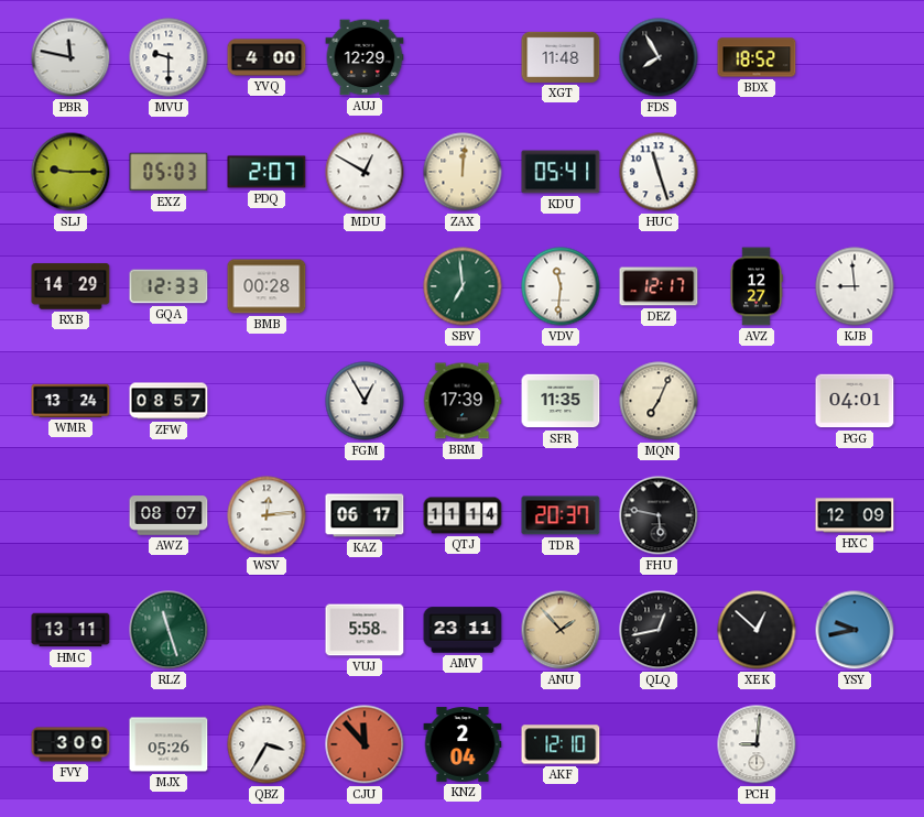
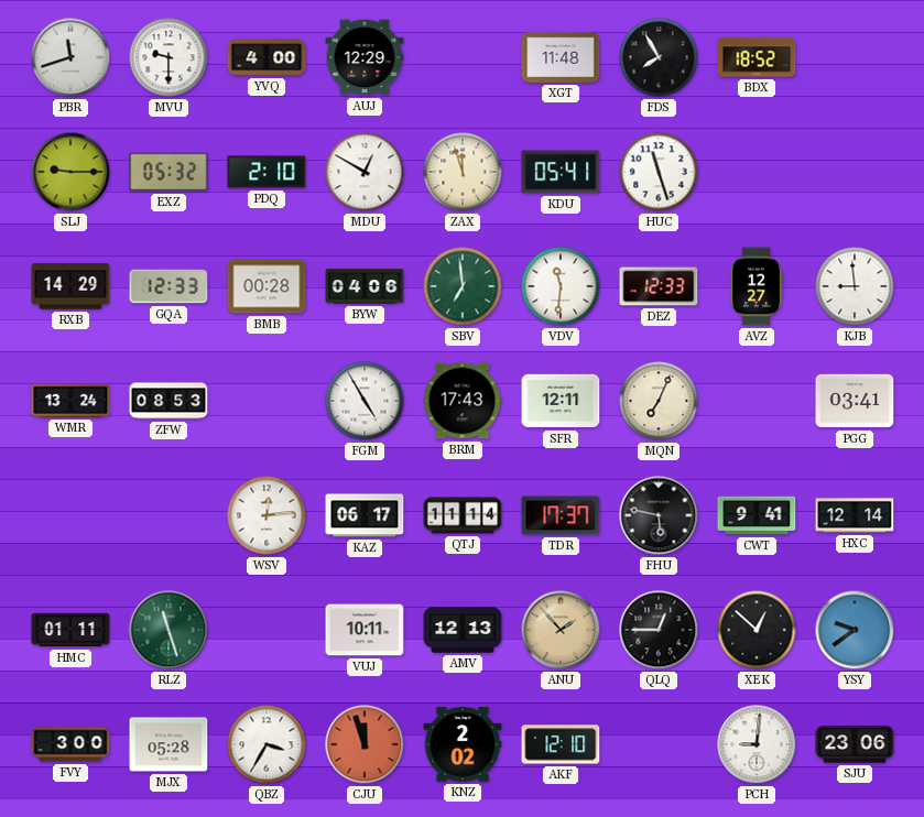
PBR: 11:47 -> 11:42 (70, 57)
EXZ: 05:03 -> 05:32 (169, 172)
PDQ: 2:07 -> 2:10 (267, 172)
ZAX: 12:01 -> 11:57 (463, 172)
BYW: none -> 04:06 (365, 286)
DEZ: 12:17 -> 12:33 (659, 286)
ZFW: 08:57 -> 08:53 (169, 401)
FGM: 12:55 -> 4:55 (365, 401)
BRM: 17:39 -> 17:43 (463, 401)
SFR: 11:35 -> 12:11 (561, 401)
PGG: 04:01 -> 03:41 (855, 401)
AWZ: 08:07 -> none (169, 515)
TDR: 20:37 -> 17:37 (561, 515)
CWT: none -> 9:41 (757, 515)
HXC: 12:09 -> 12:14 (855, 515)
HMC: 13:11 -> 01:11 (70, 630)
VUJ: 5:58 -> 10:11 (365, 630)
AMV: 23:11 -> 12:13 (463, 630)
QLQ: 12:43 -> 12:45 (659, 630)
YSY: 9:43 -> 9:39 (855, 630)
MJX: 05:26 -> 05:28 (169, 744)
CJU: 11:53 -> 11:57 (365, 744)
KNZ: 2:04 -> 2:02 (463, 744)
SJU: none -> 23:06 (855, 744)
